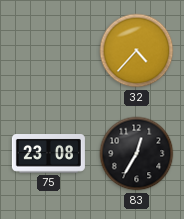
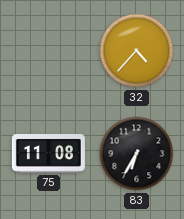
75: 23:08 -> 11:08 (48, 154)
83: 12:35 -> 6:35 (137, 154)
